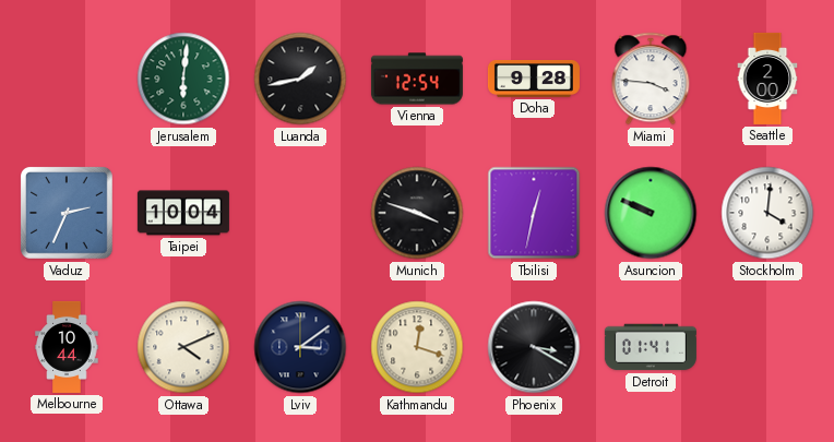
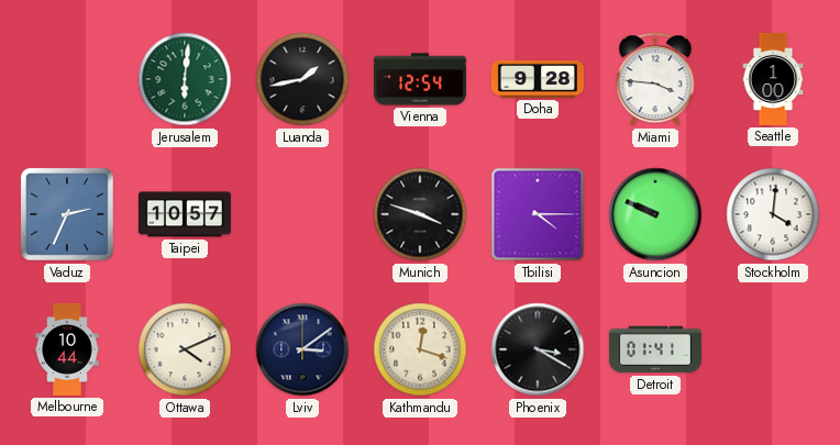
Seattle: 2:00 -> 1:00 (773, 79)
Taipei: 10:04 -> 10:57 (185, 214)
Tbilisi: 12:32 -> 4:15 (538, 214)
